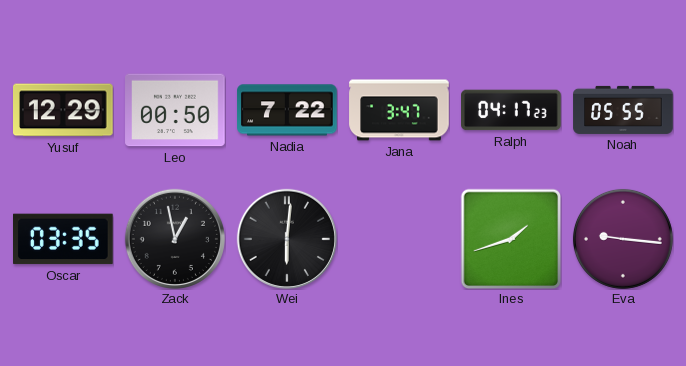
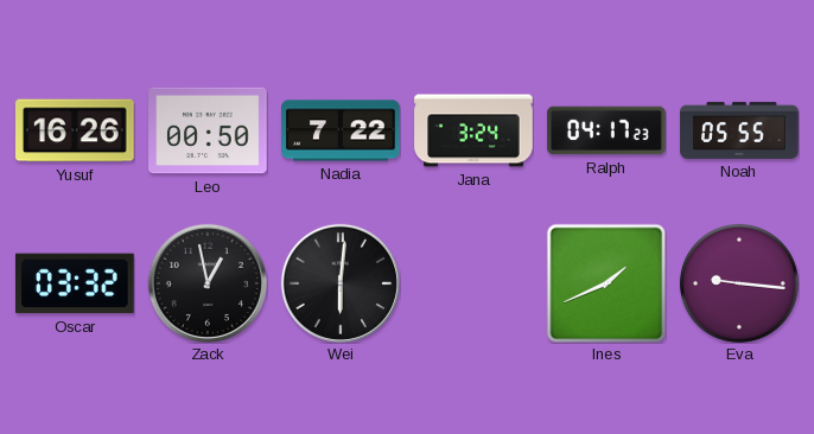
Yusuf: 12:29 -> 16:26 (76, 130)
Jana: 3:47 -> 3:24 (473, 130)
Oscar: 03:35 -> 03:32 (76, 283)
Ines: 1:42 -> 1:41 (606, 283)
